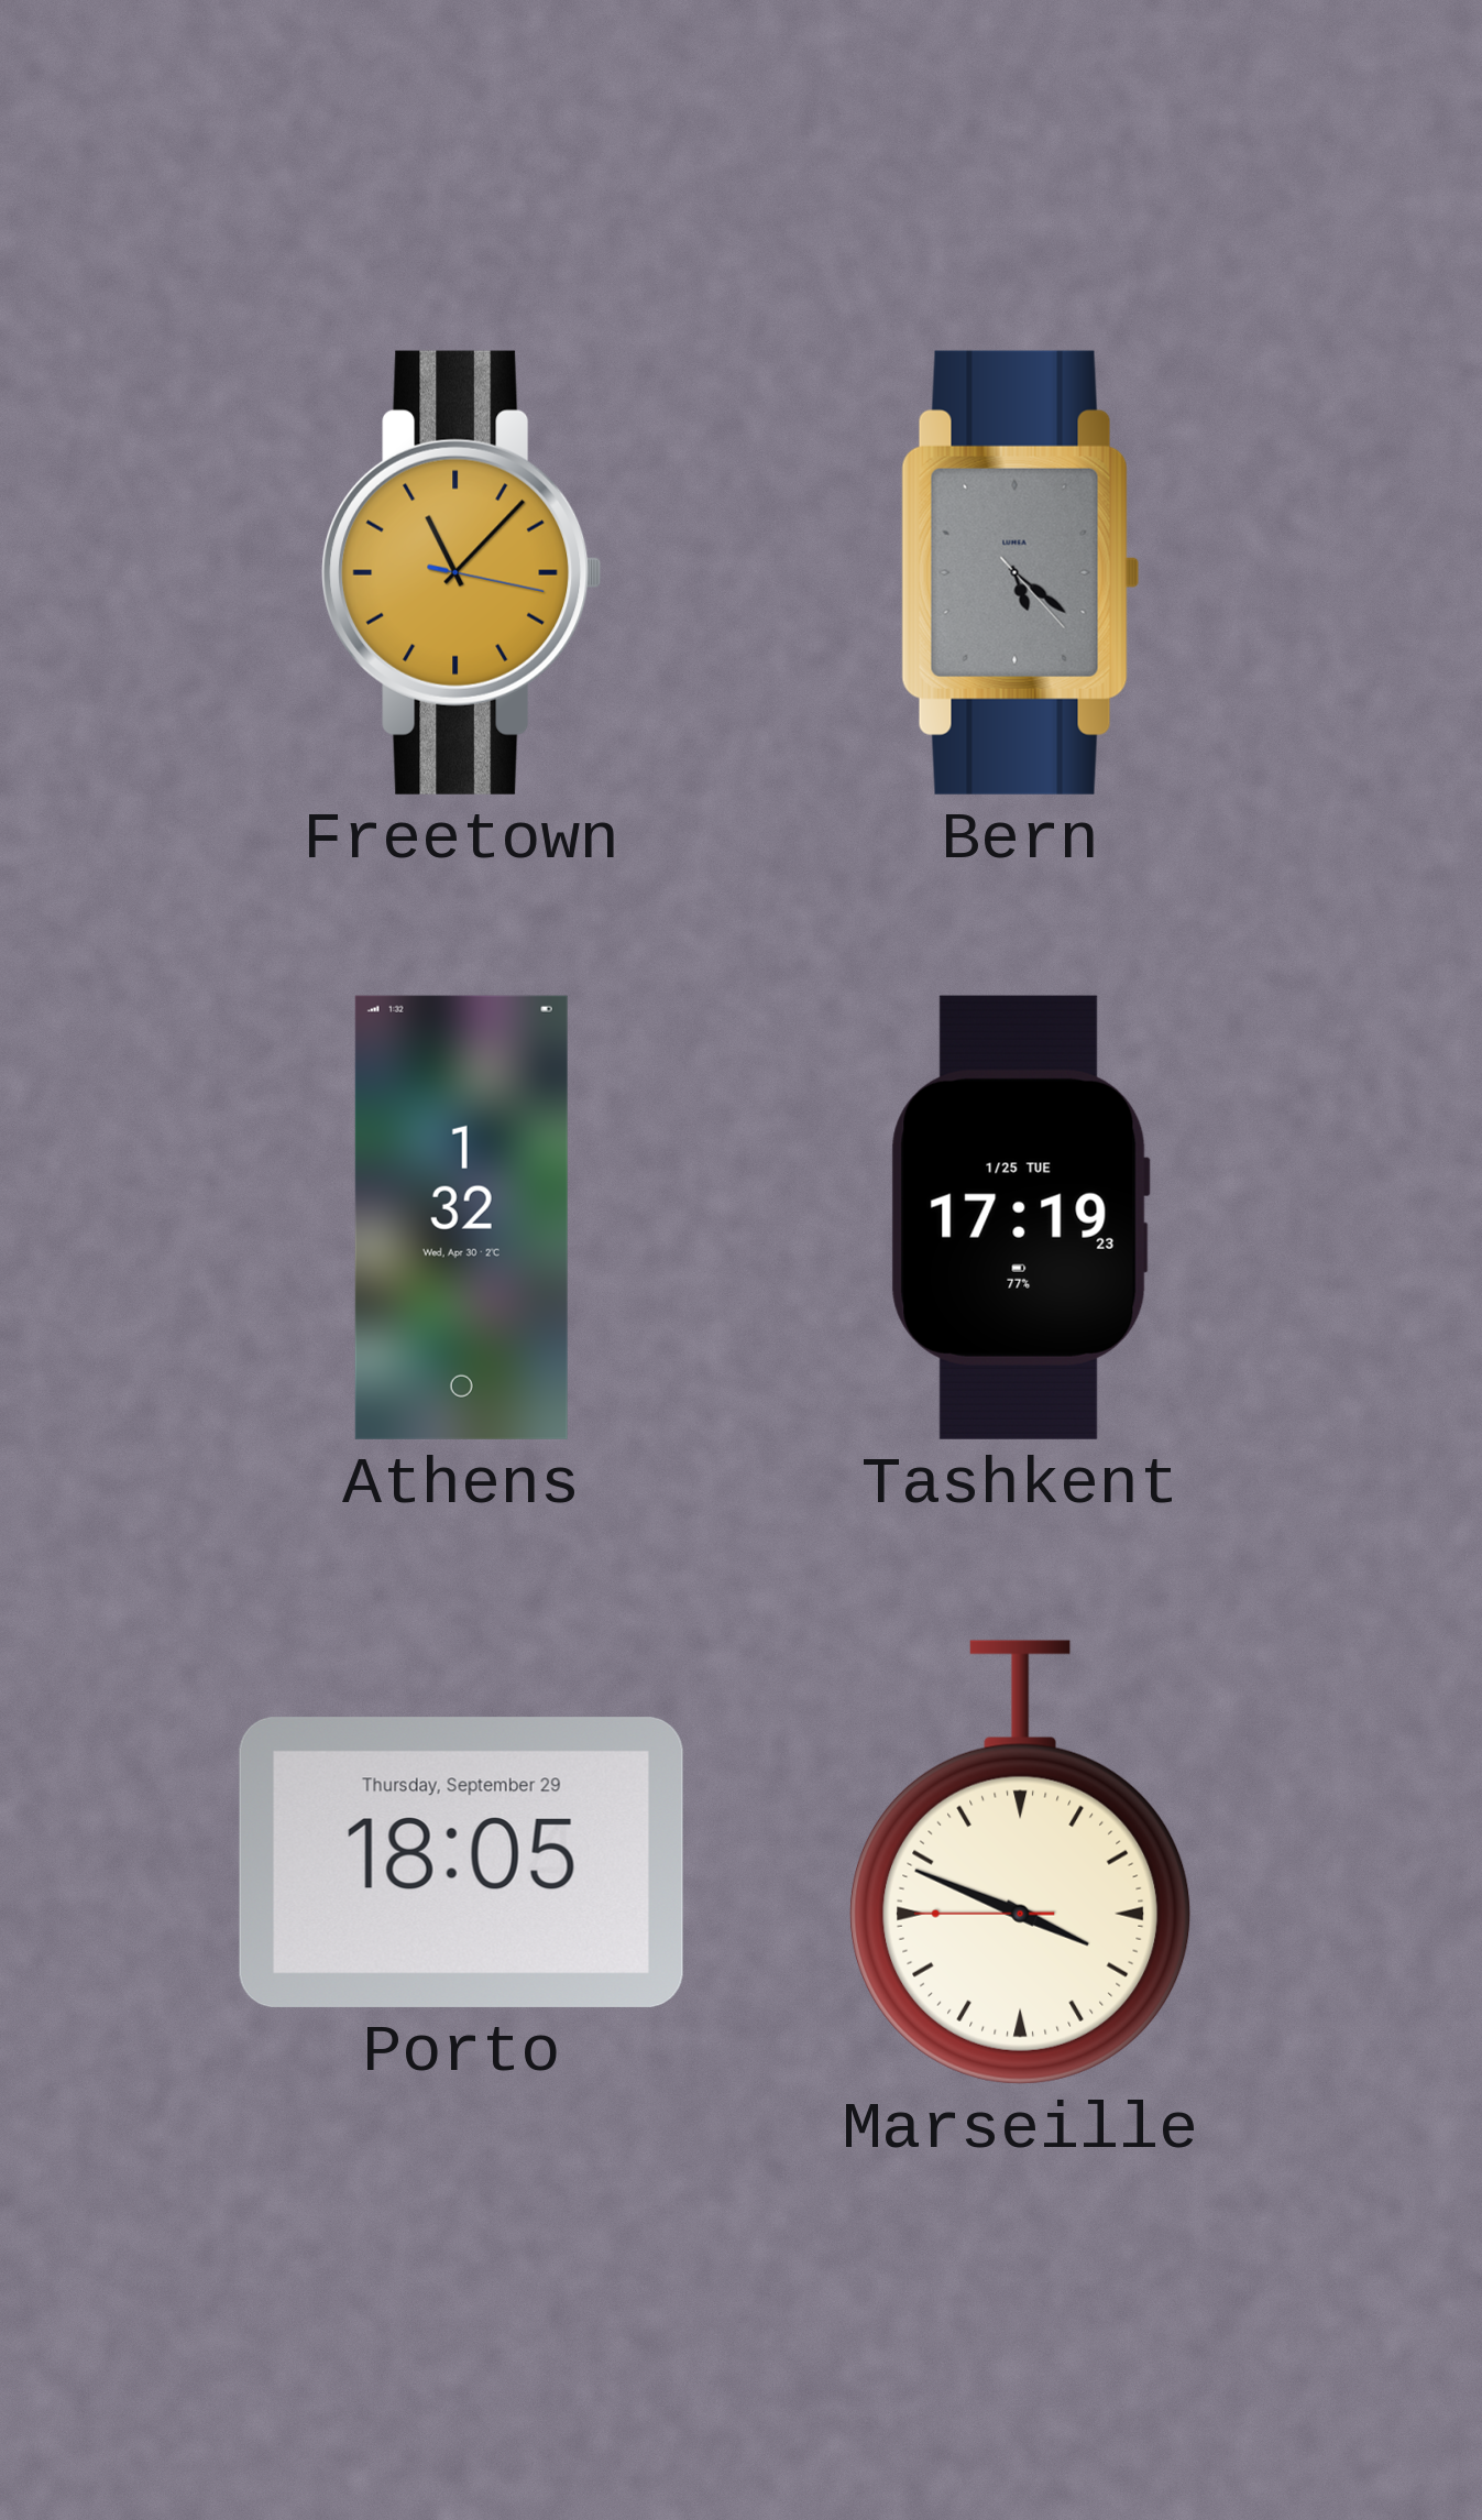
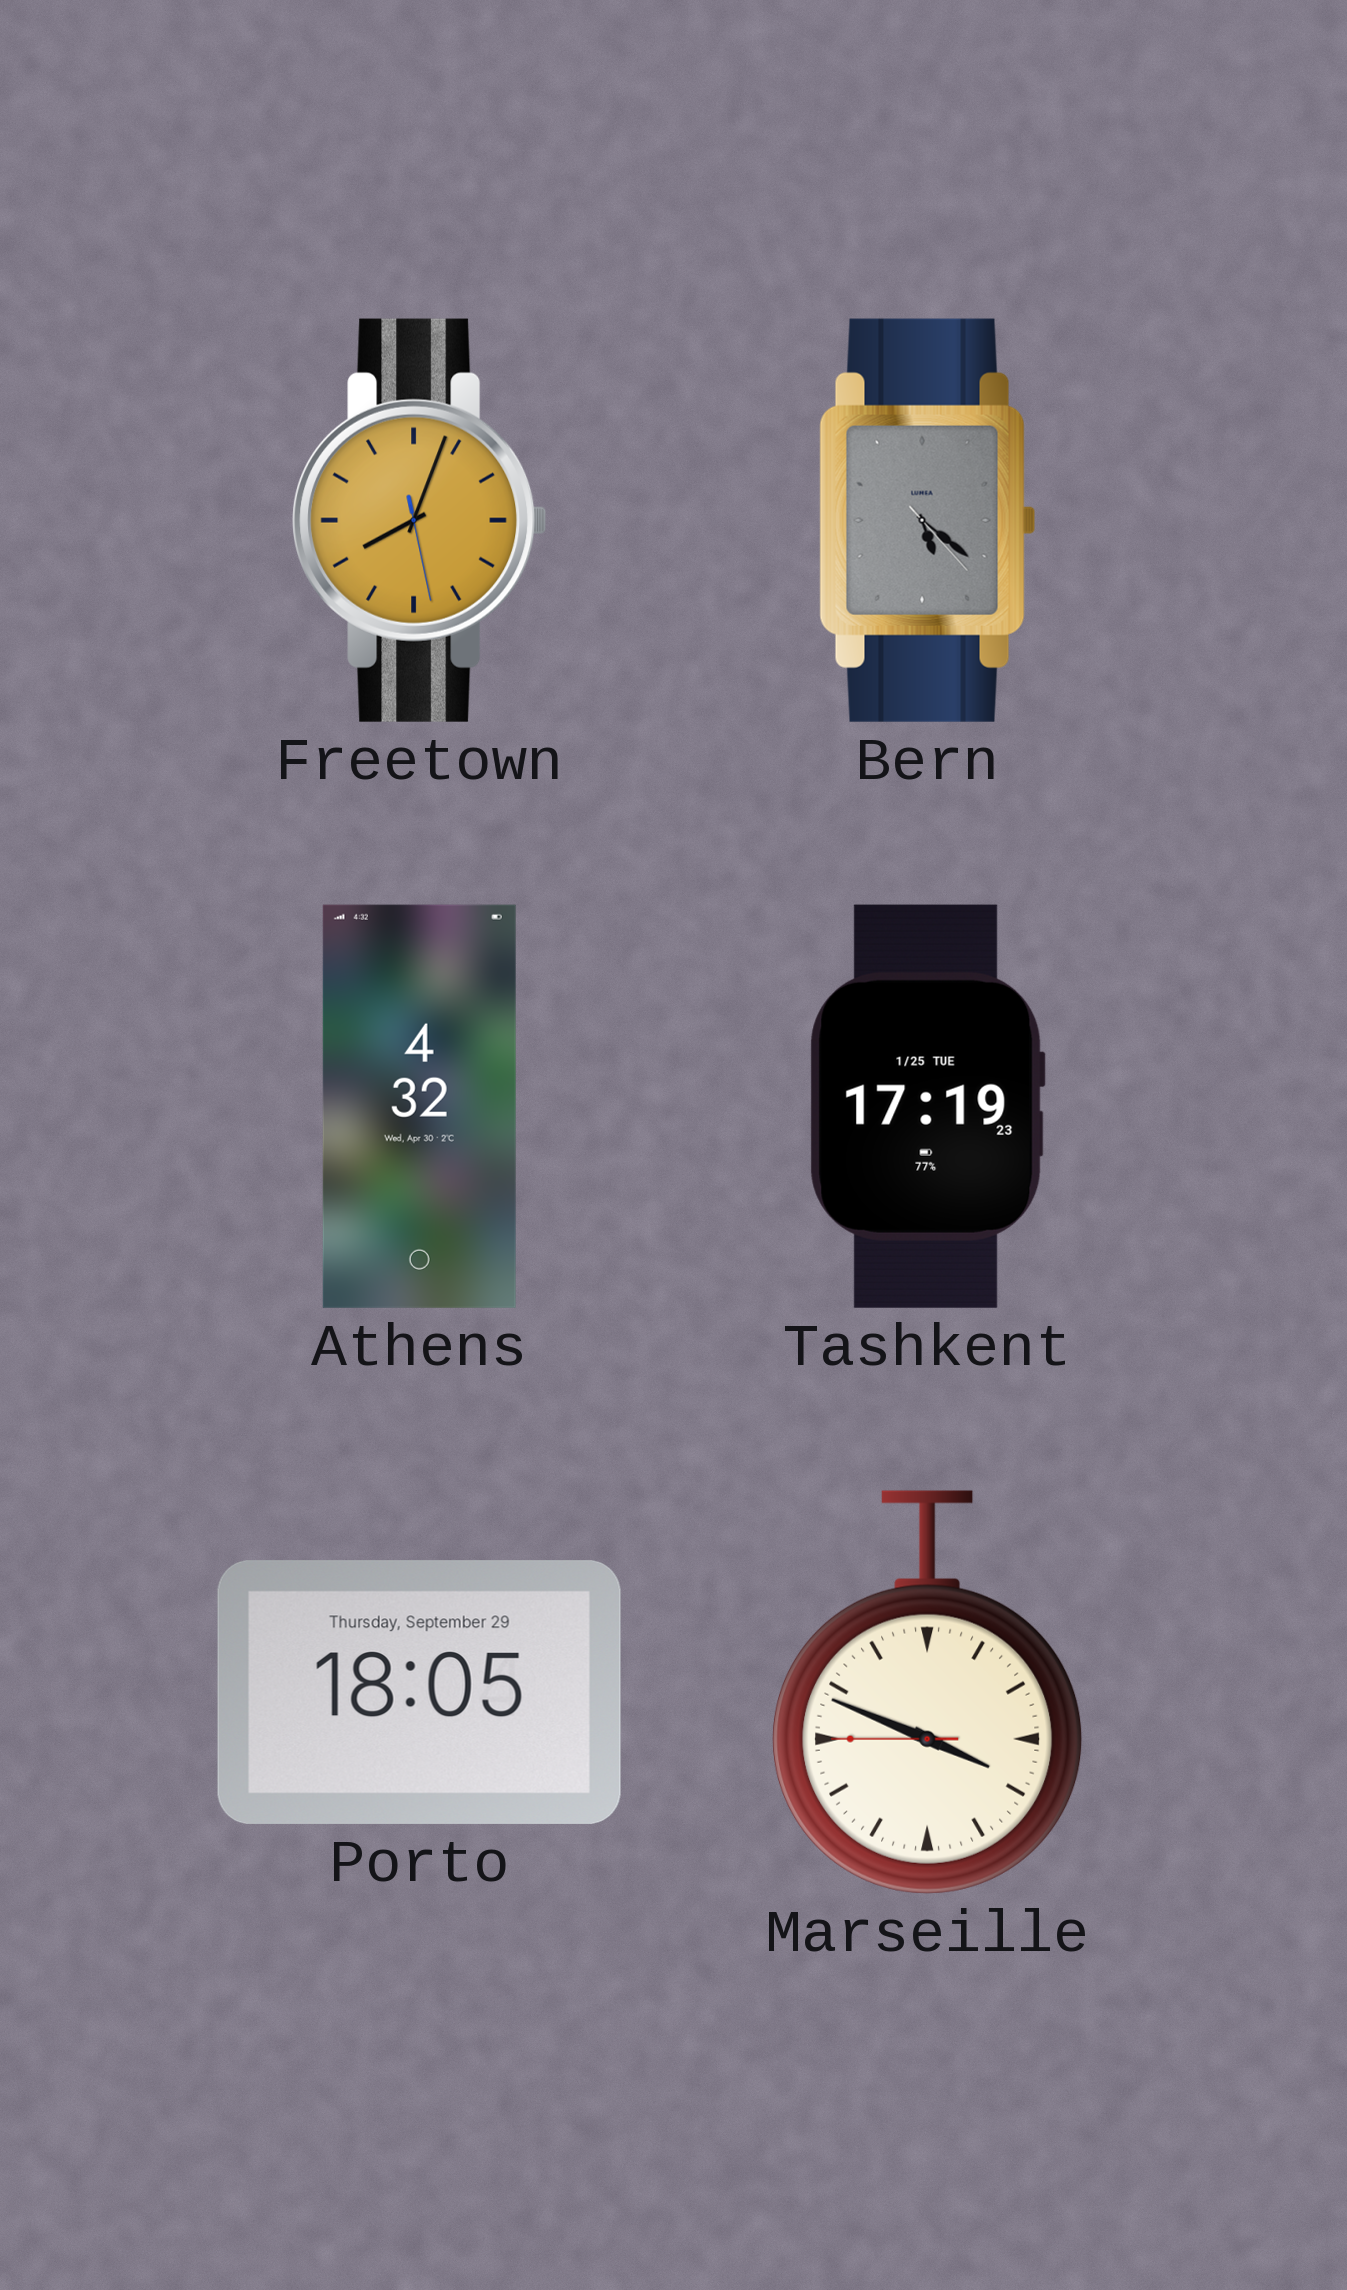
Freetown: 11:07 -> 8:03 (420, 520)
Athens: 1:32 -> 4:32 (419, 1106)
